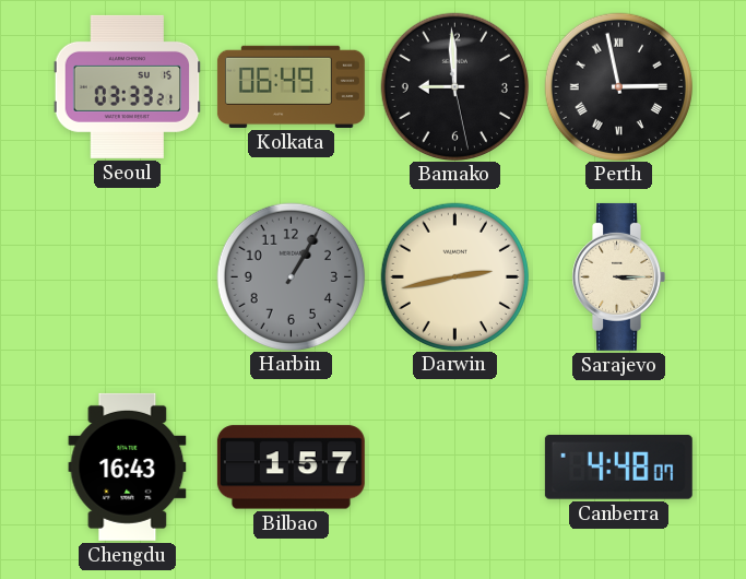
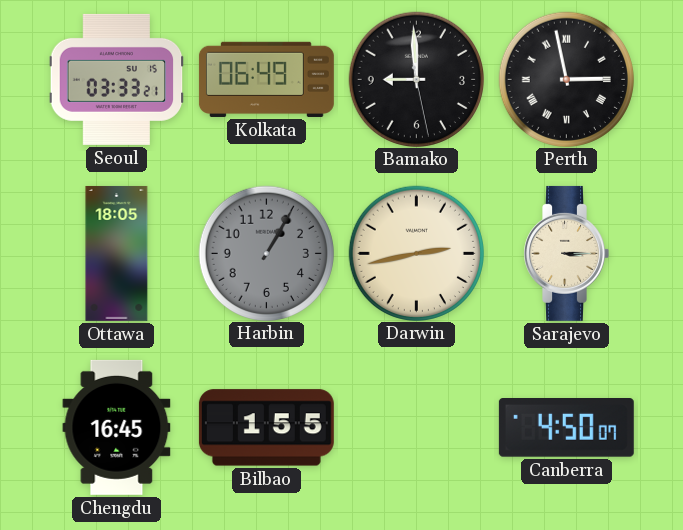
Ottawa: none -> 18:05 (117, 253)
Chengdu: 16:43 -> 16:45 (117, 427)
Bilbao: 1:57 -> 1:55 (266, 428)
Canberra: 4:48 -> 4:50 (566, 428)
